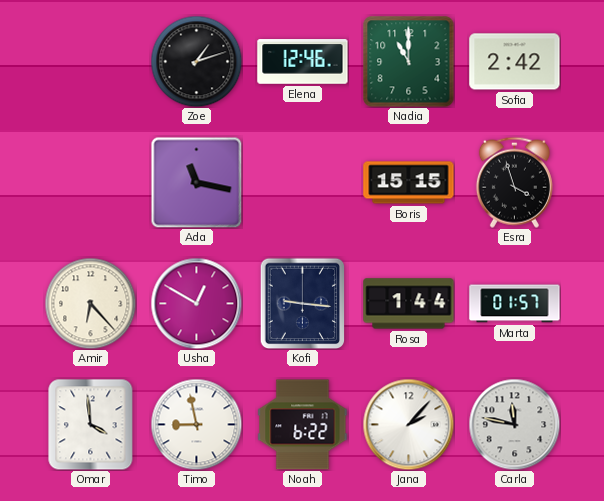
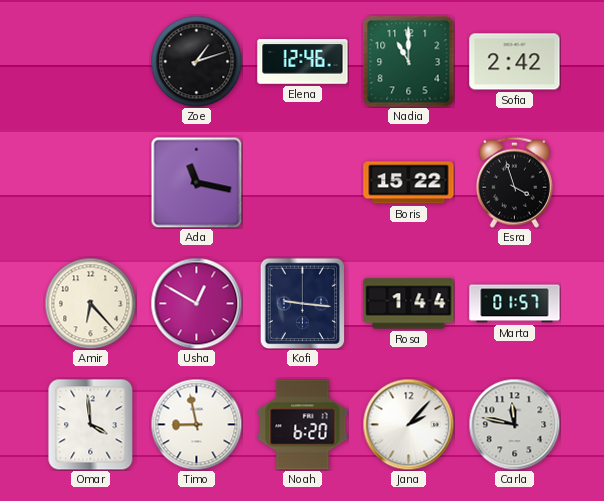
Boris: 15:15 -> 15:22 (409, 183)
Noah: 6:22 -> 6:20 (303, 425)
